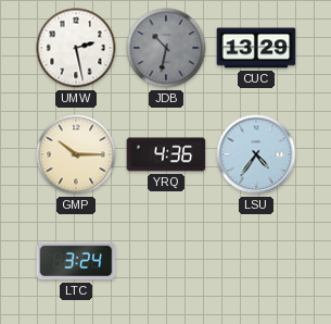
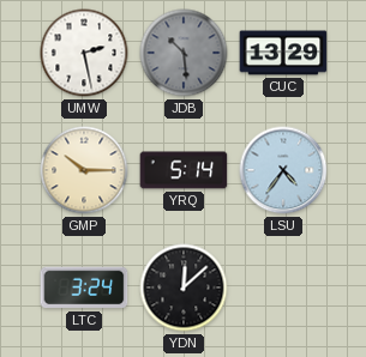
JDB: 10:32 -> 10:29 (184, 53)
YRQ: 4:36 -> 5:14 (184, 170)
YDN: none -> 12:08 (184, 288)
